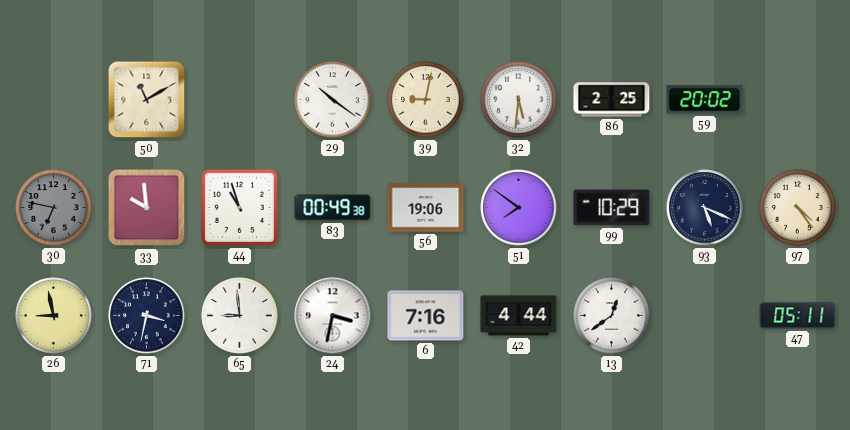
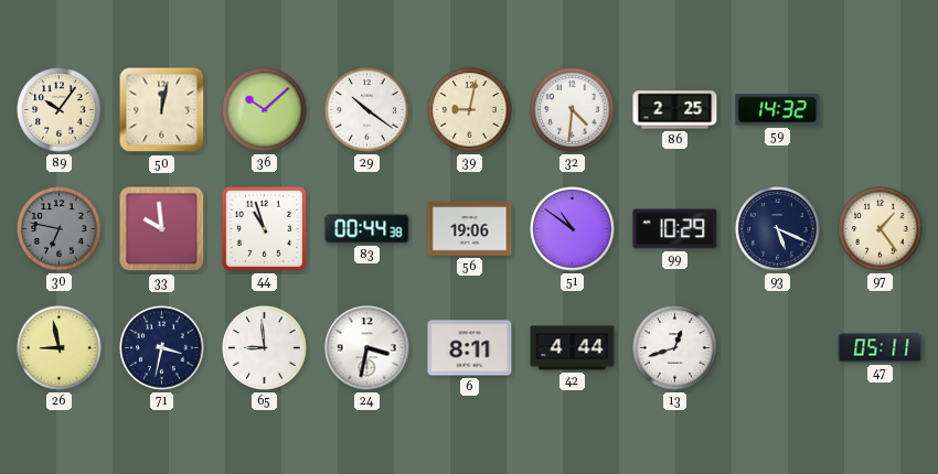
89: none -> 10:06 (60, 110)
50: 11:10 -> 12:02 (162, 110)
36: none -> 10:08 (265, 110)
32: 5:31 -> 4:31 (573, 110)
59: 20:02 -> 14:32 (778, 110)
83: 00:49 -> 00:44 (367, 229)
51: 7:51 -> 10:51 (573, 229)
97: 4:24 -> 1:24 (881, 229)
6: 7:16 -> 8:11 (470, 348)
13: 12:39 -> 12:42 (675, 348)
